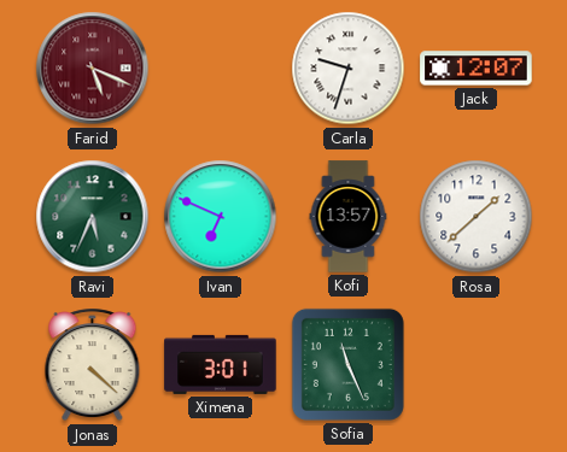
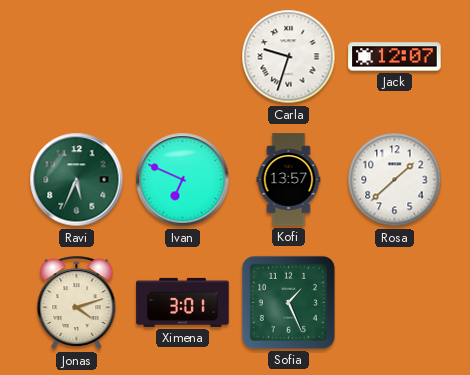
Farid: 5:19 -> none (93, 69)
Jonas: 4:22 -> 4:12 (77, 303)
Sofia: 11:26 -> 1:26 (288, 302)
